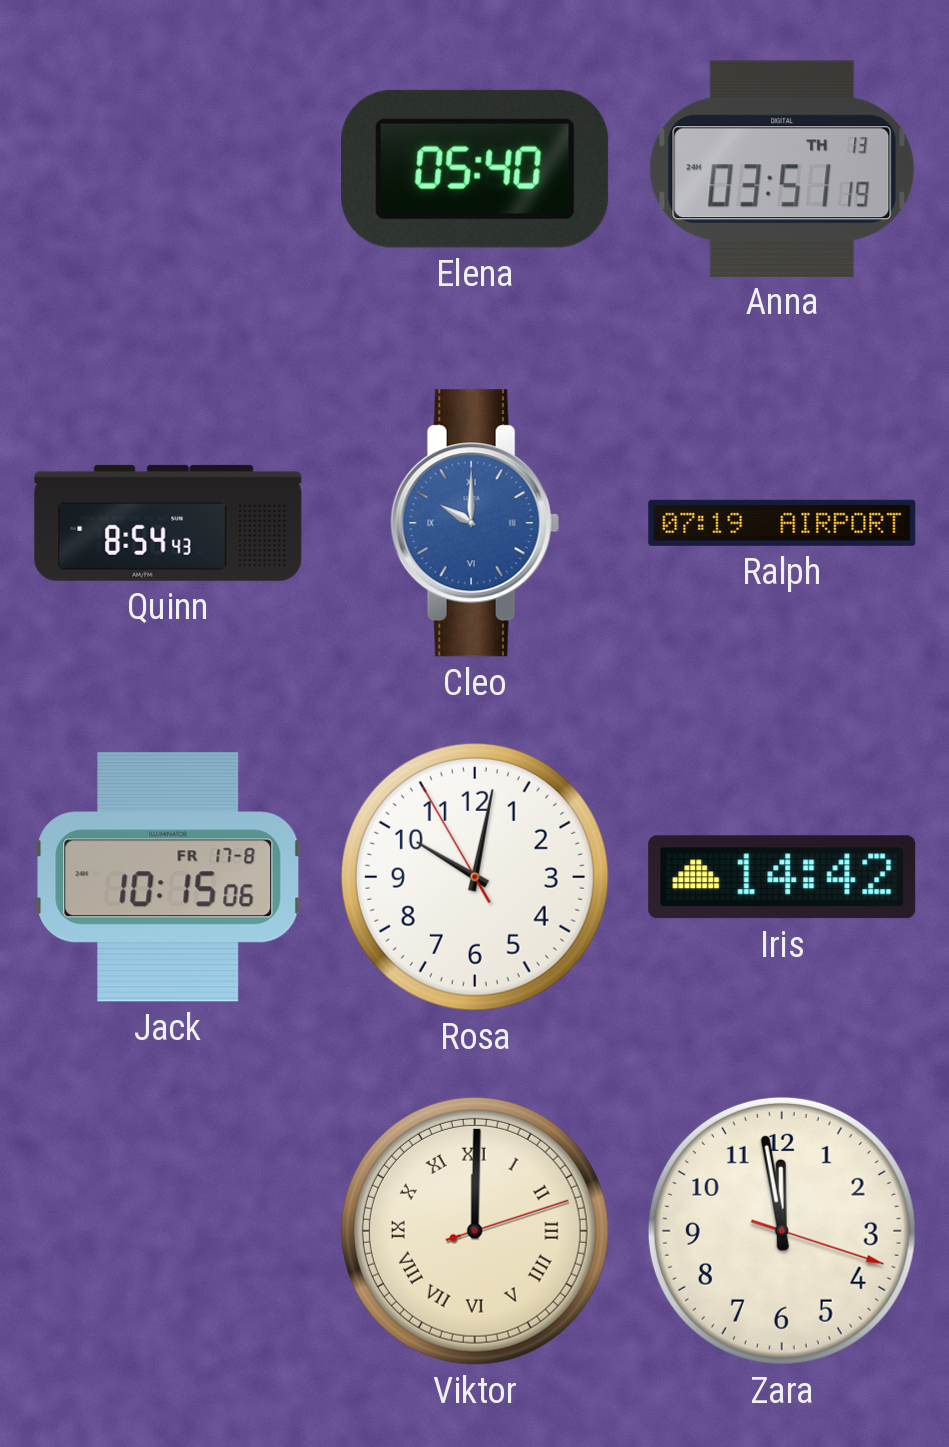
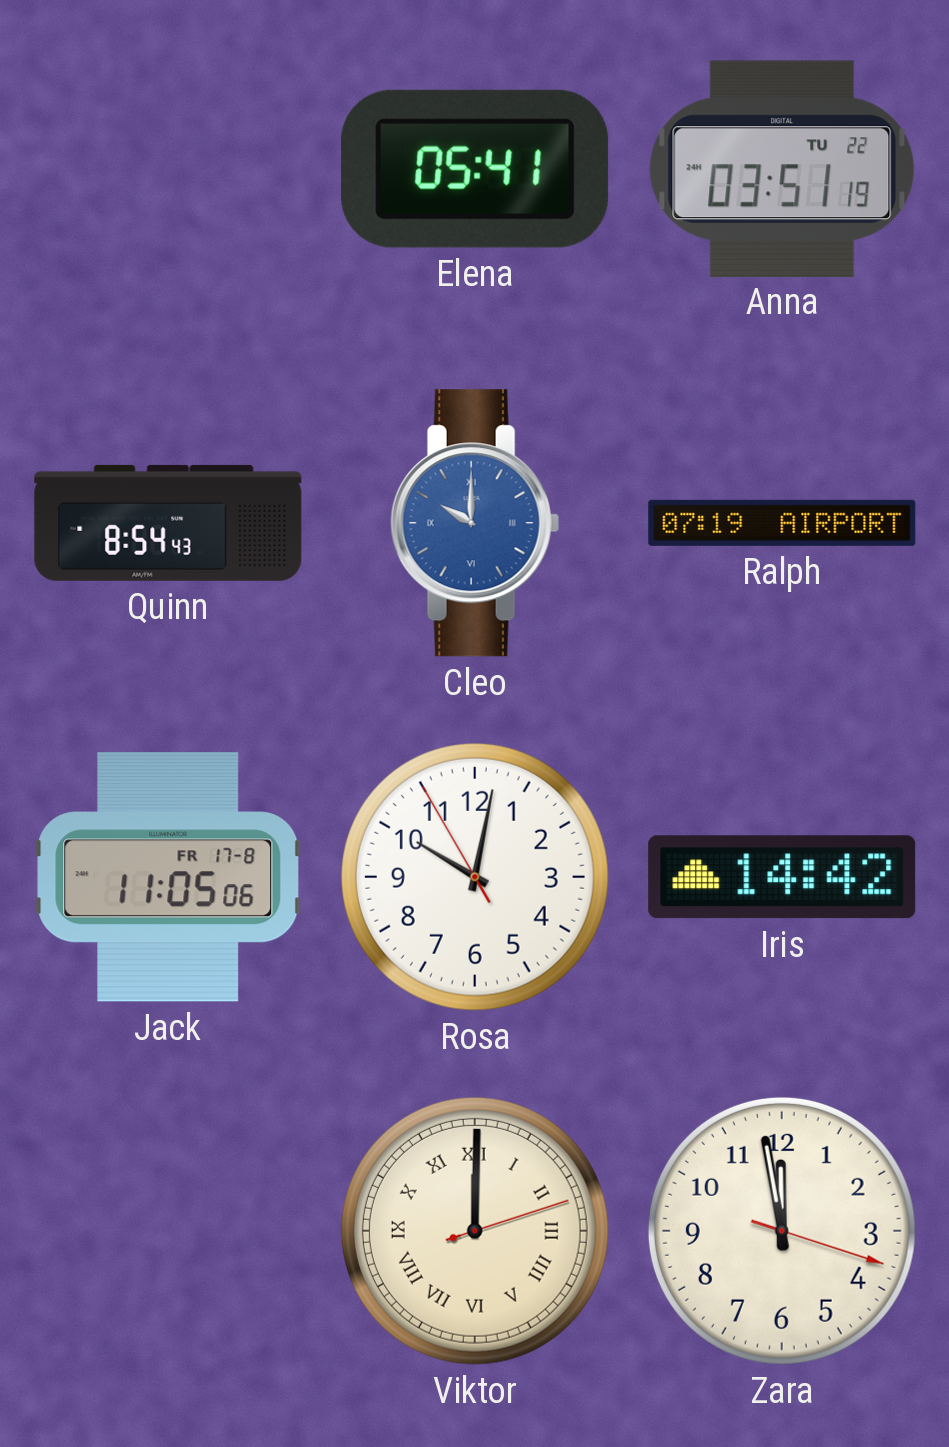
Elena: 05:40 -> 05:41 (475, 169)
Anna date: TH 13 -> TU 22 (782, 168)
Jack: 10:15 -> 11:05 (168, 877)
